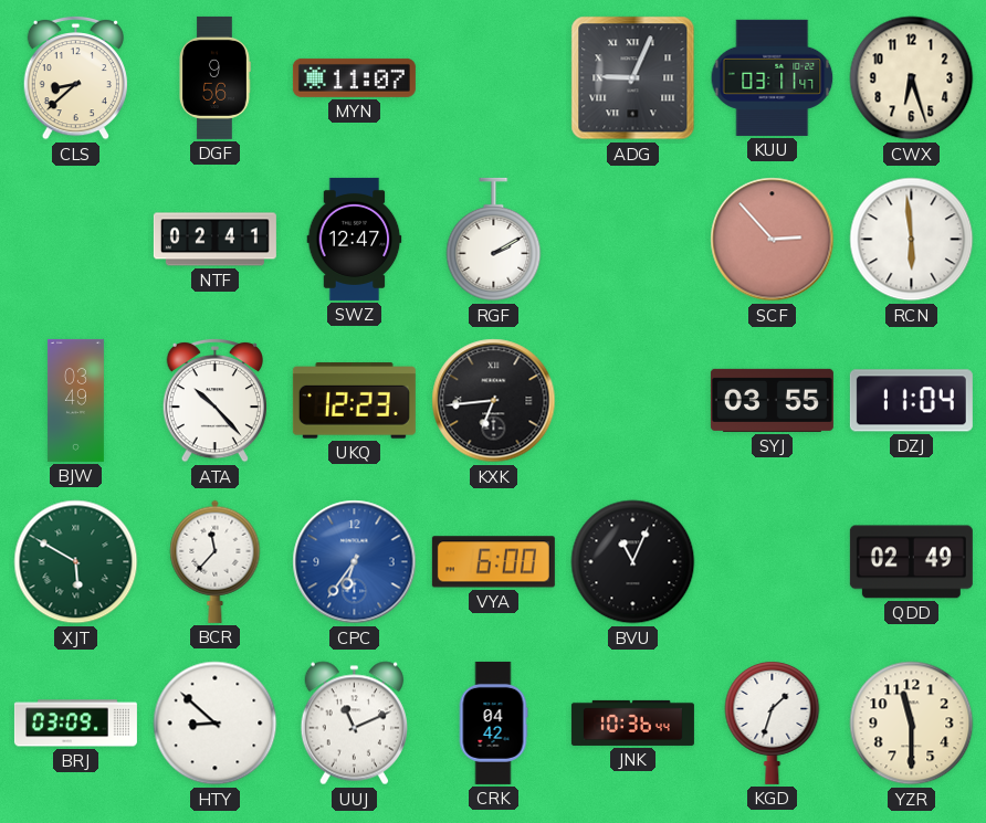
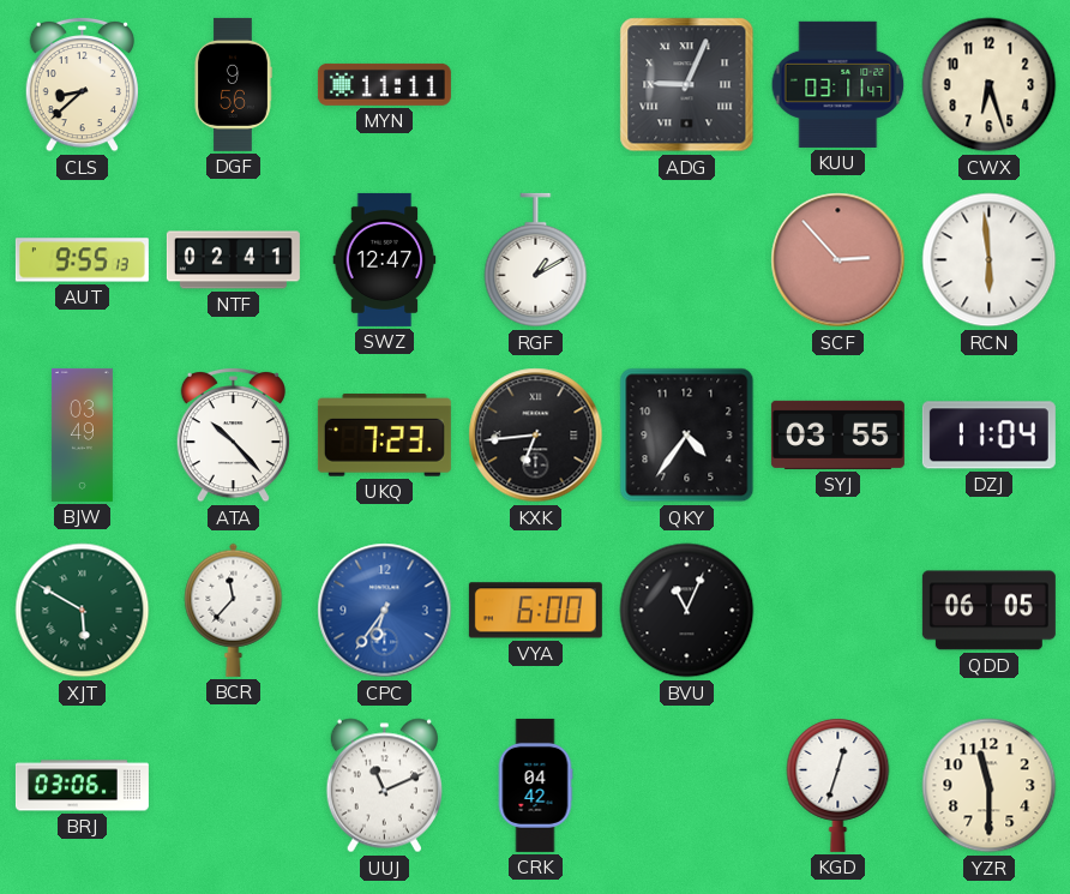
MYN: 11:07 -> 11:11 (384, 84)
AUT: none -> 9:55 (82, 260)
RGF: 2:10 -> 1:10 (536, 260)
UKQ: 12:23 -> 7:23 (384, 436)
QKY: none -> 4:36 (687, 436)
QDD: 02:49 -> 06:05 (988, 611)
BRJ: 03:09 -> 03:06 (82, 786)
HTY: 8:52 -> none (216, 724)
JNK: 10:36 -> none (632, 722)
KGD: 1:33 -> 12:33 (838, 786)
